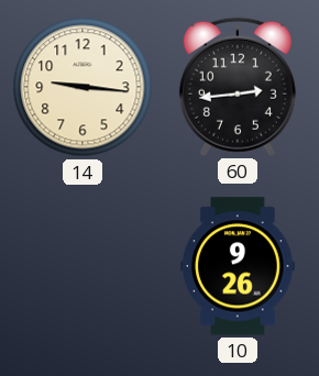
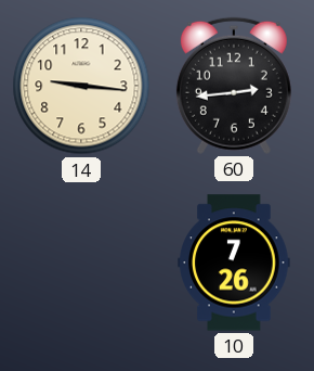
10: 9:26 -> 7:26 (234, 263)
